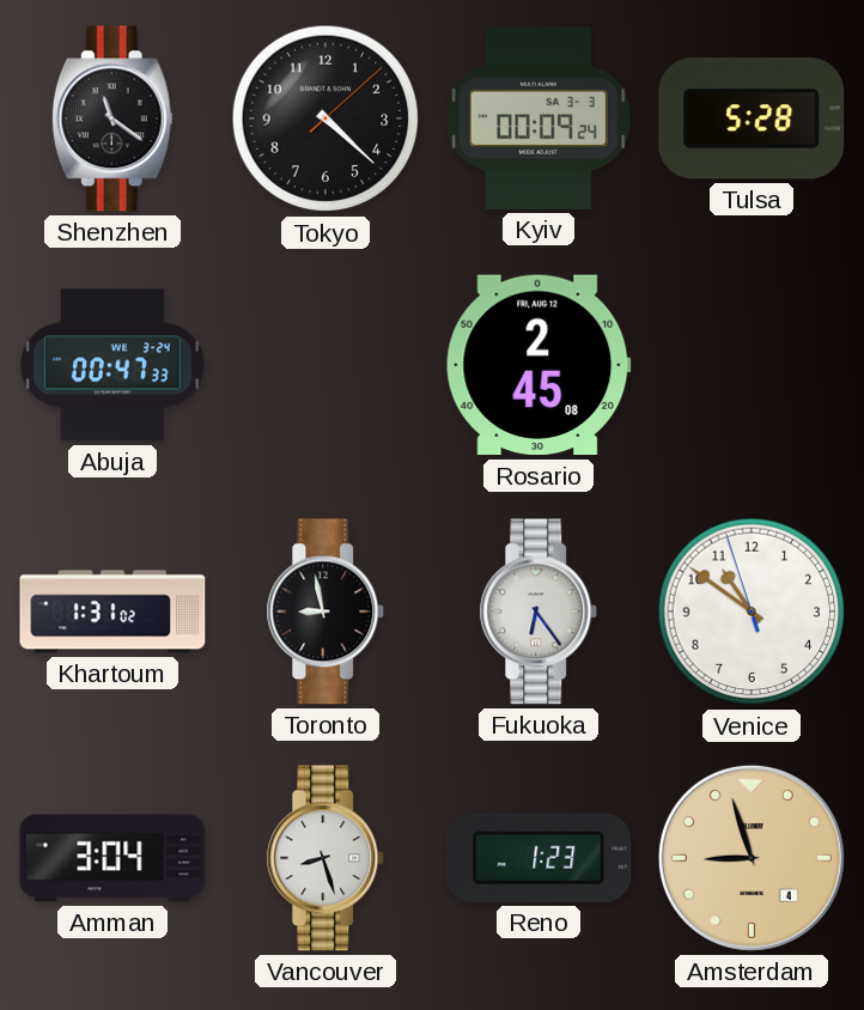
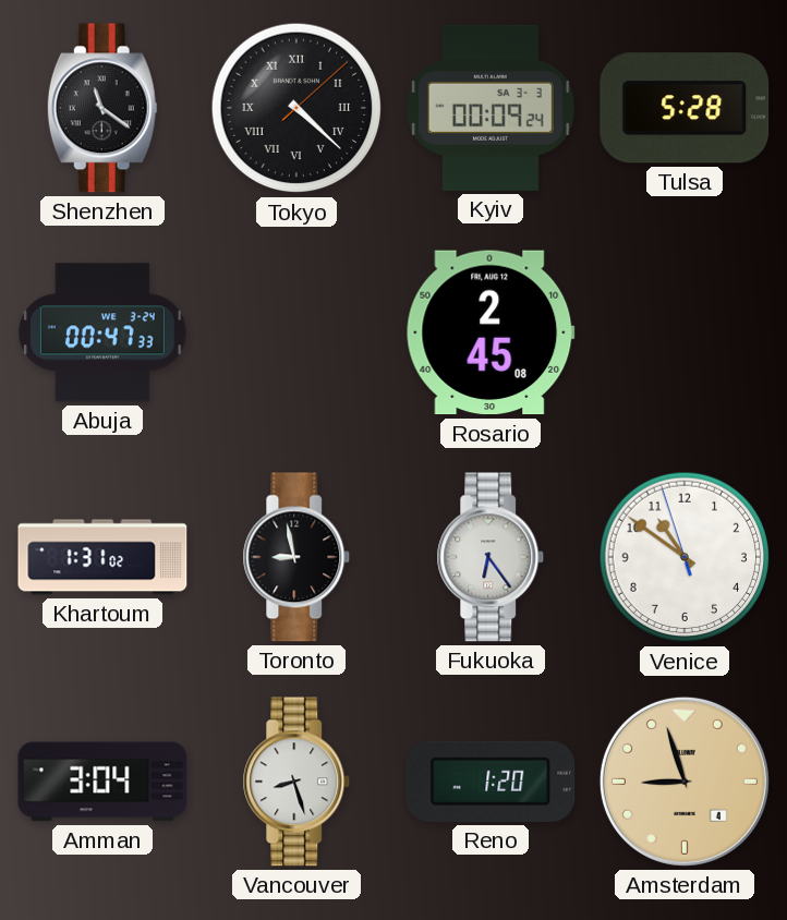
Tokyo numerals: Arabic -> Roman (296, 108)
Reno: 1:23 -> 1:20 (491, 782)
